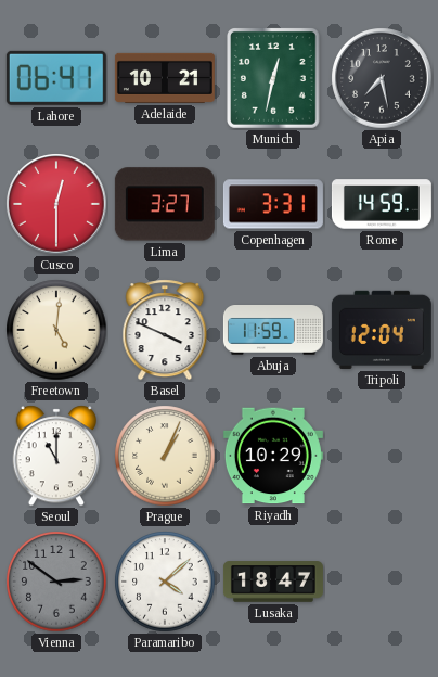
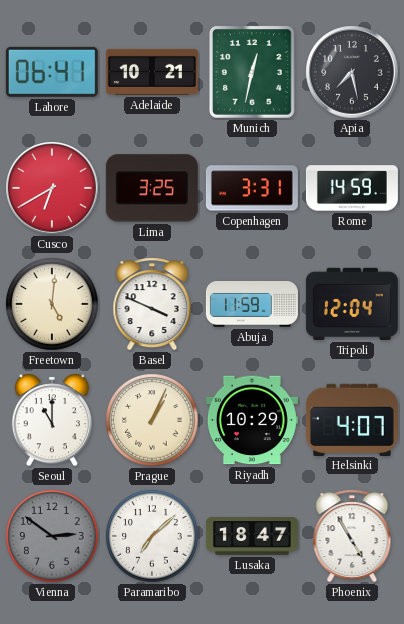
Cusco: 12:30 -> 6:40 (52, 188)
Lima: 3:27 -> 3:25 (152, 188)
Helsinki: none -> 4:07 (352, 419)
Paramaribo: 4:08 -> 7:08 (152, 536)
Phoenix: none -> 4:55 (352, 536)
